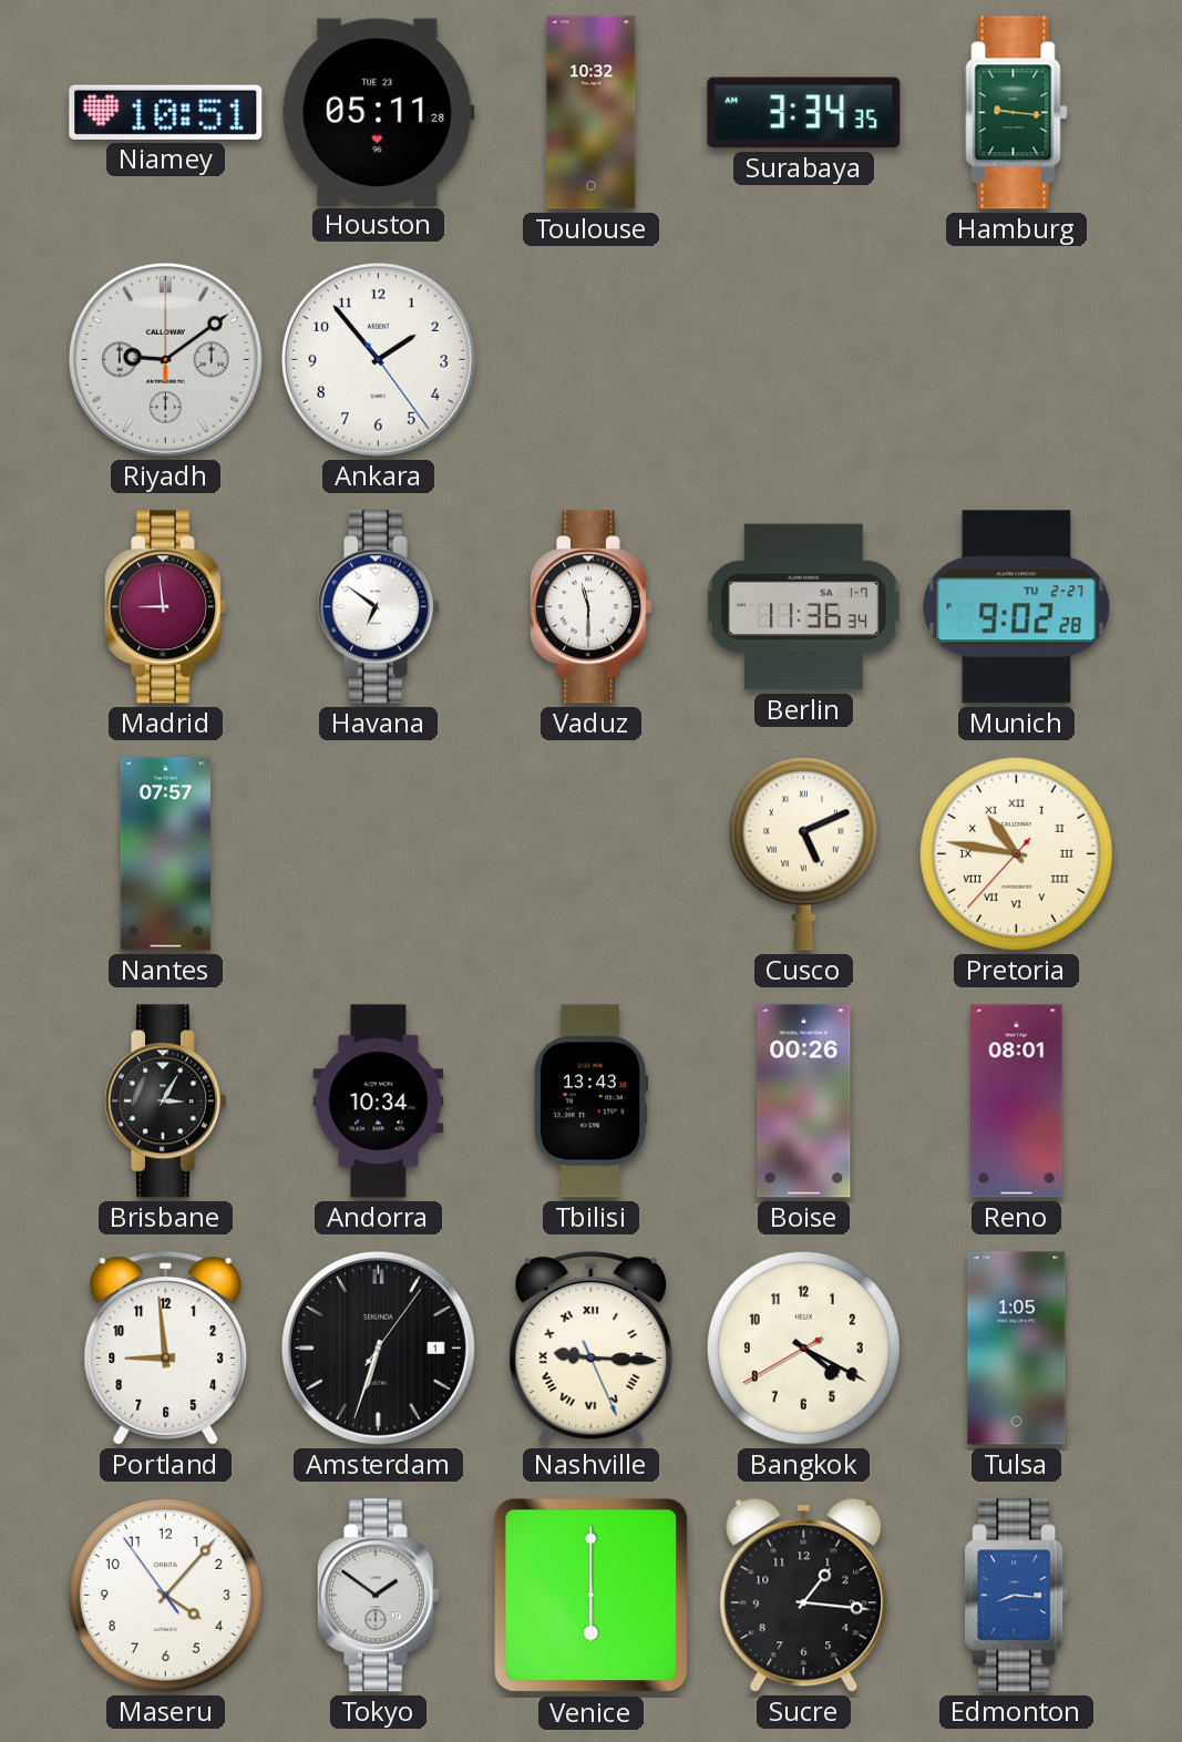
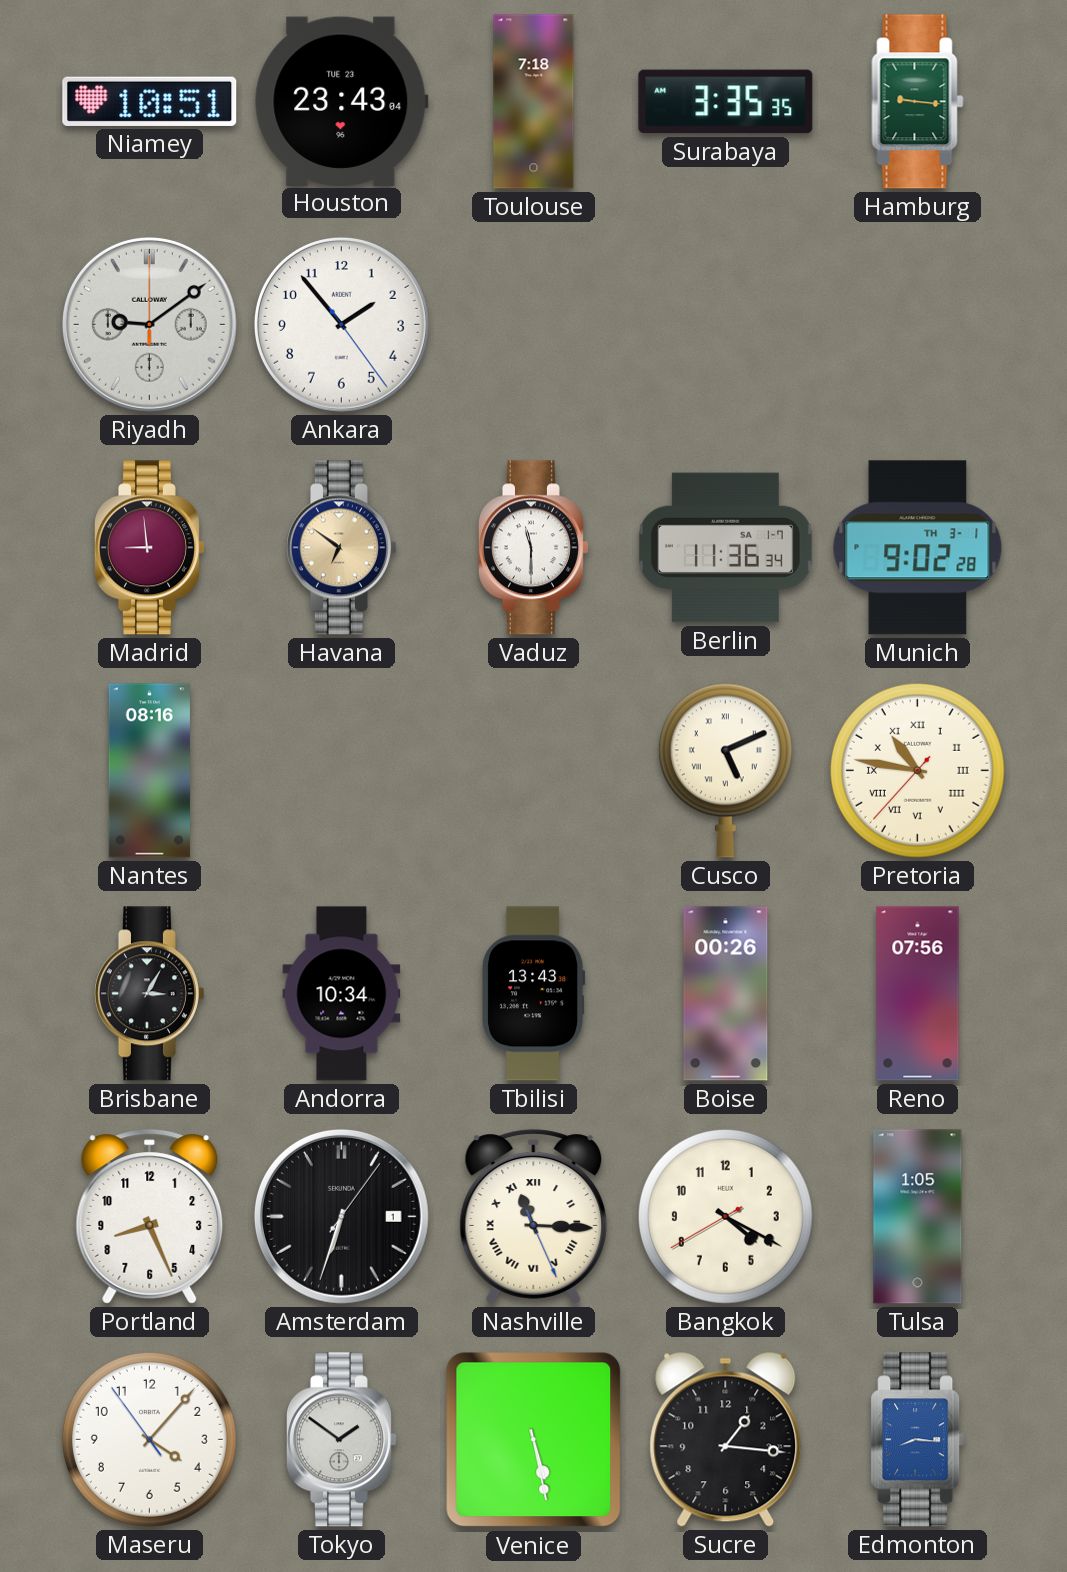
Houston: 05:11 -> 23:43 (342, 101)
Toulouse: 10:32 -> 7:18 (534, 102)
Surabaya: 3:34 -> 3:35 (726, 102)
Havana dial: white -> champagne (341, 548)
Munich date: TU 2-27 -> TH 3-1 (918, 548)
Nantes: 07:57 -> 08:16 (149, 771)
Reno: 08:01 -> 07:56 (918, 994)
Portland: 8:59 -> 8:26 (150, 1217)
Nashville: 9:15 -> 11:15 (534, 1217)
Venice: 6:00 -> 5:28 (534, 1440)
